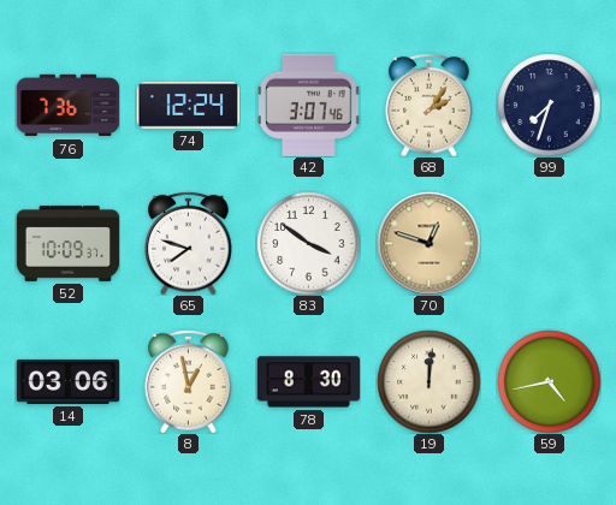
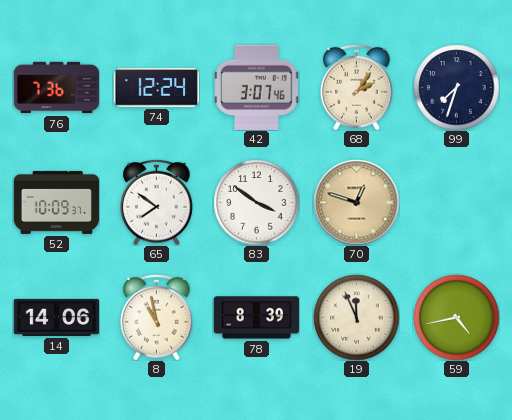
65: 7:48 -> 7:51 (157, 202)
14: 03:06 -> 14:06 (56, 317)
8: 12:58 -> 10:58 (157, 317)
78: 8:30 -> 8:39 (256, 318)
19: 12:01 -> 11:56 (356, 317)
